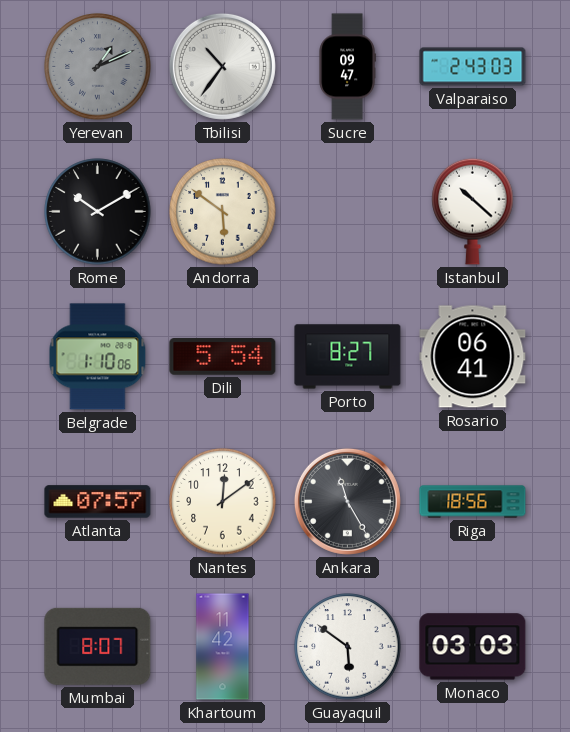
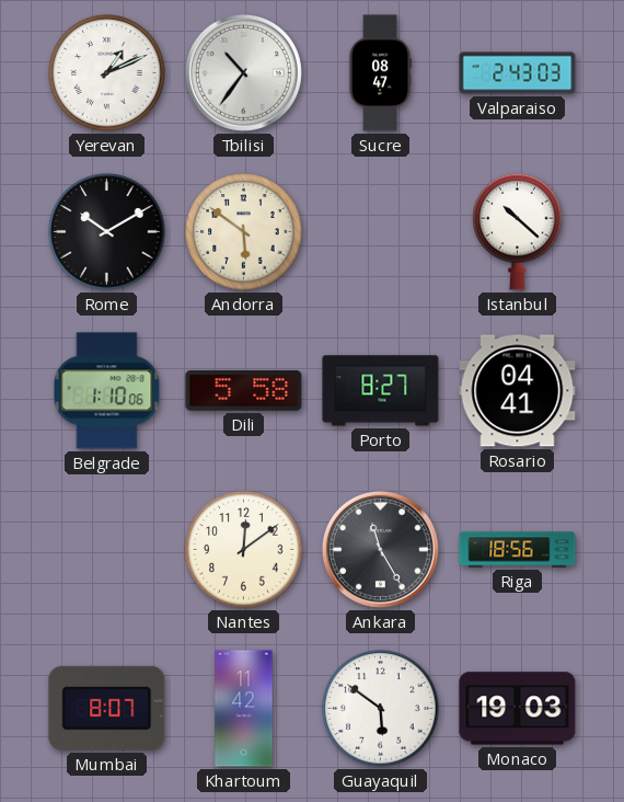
Yerevan dial: grey -> white (107, 73)
Sucre: 09:47 -> 08:47 (380, 73)
Dili: 5:54 -> 5:58 (244, 391)
Rosario: 06:41 -> 04:41 (518, 391)
Atlanta: 07:57 -> none (98, 502)
Monaco: 03:03 -> 19:03 (518, 709)
